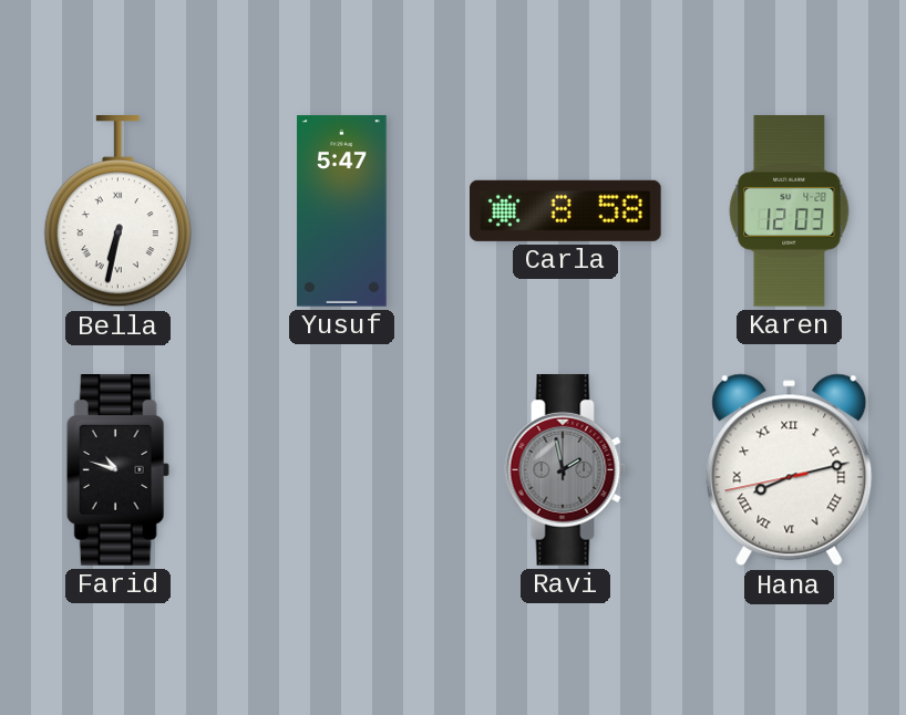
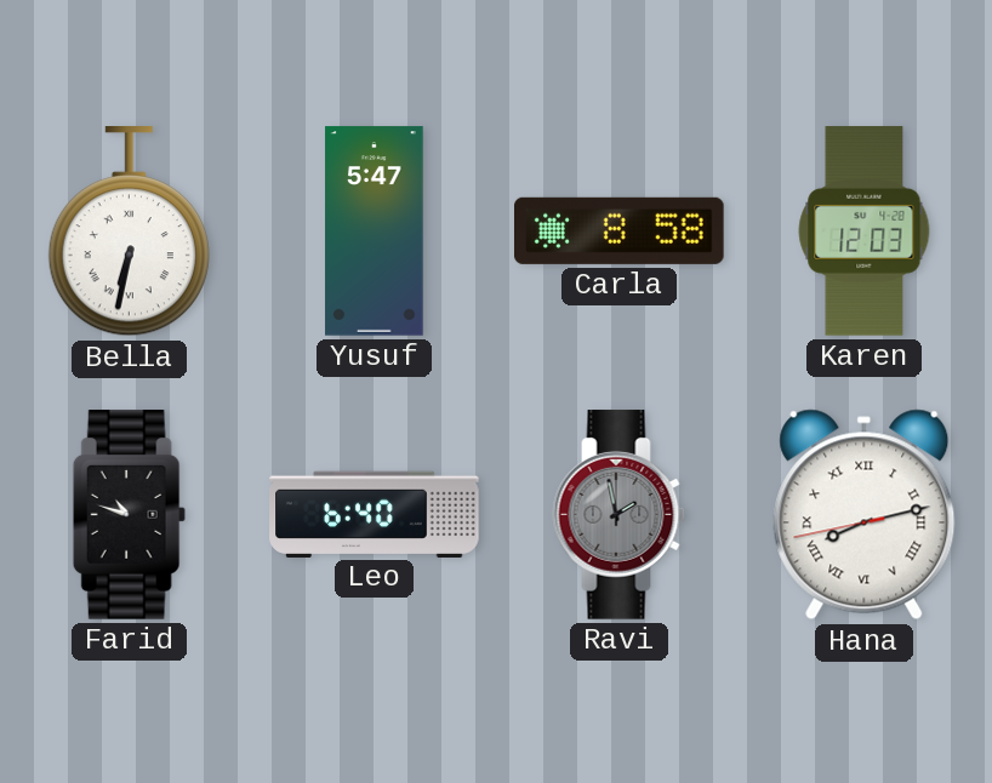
Leo: none -> 6:40 (375, 514)
